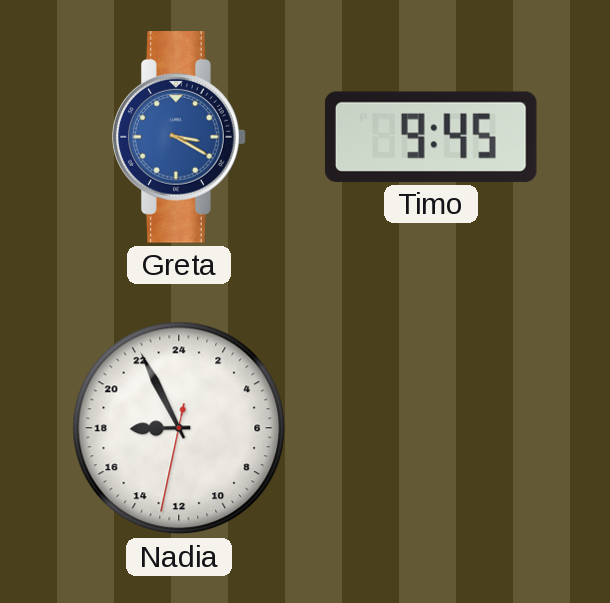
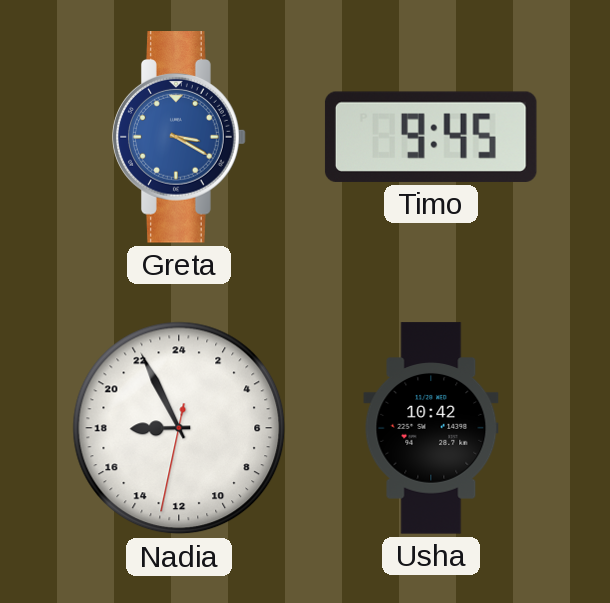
Usha: none -> 10:42 (431, 428)
